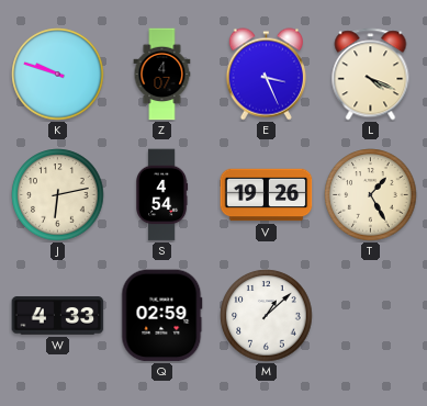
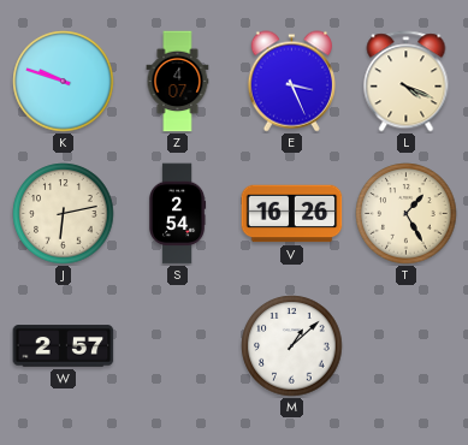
S: 4:54 -> 2:54 (178, 214)
V: 19:26 -> 16:26 (292, 214)
W: 4:33 -> 2:57 (64, 346)
Q: 02:59 -> none (162, 316)
